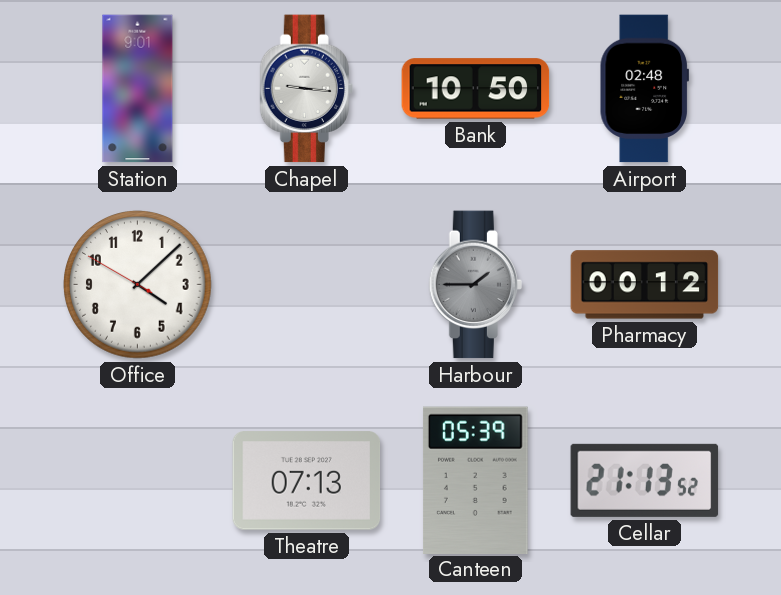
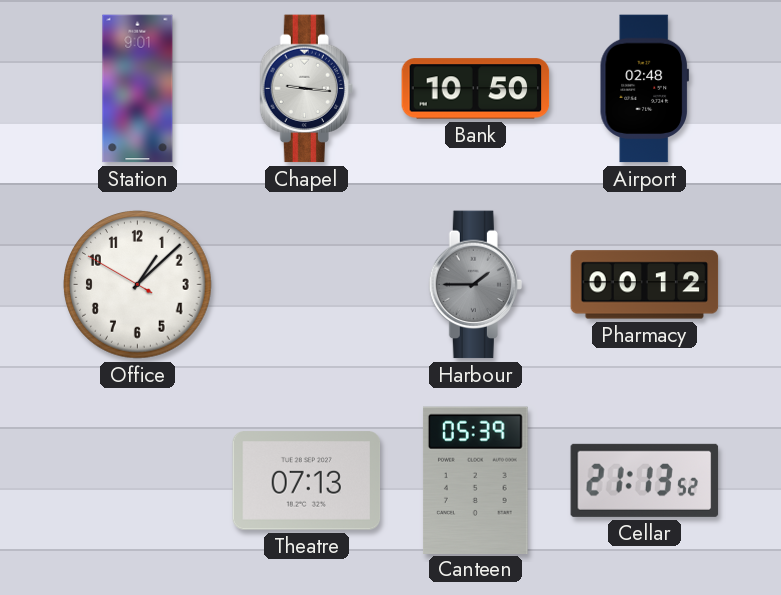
Office: 4:07 -> 1:07 (138, 285)
